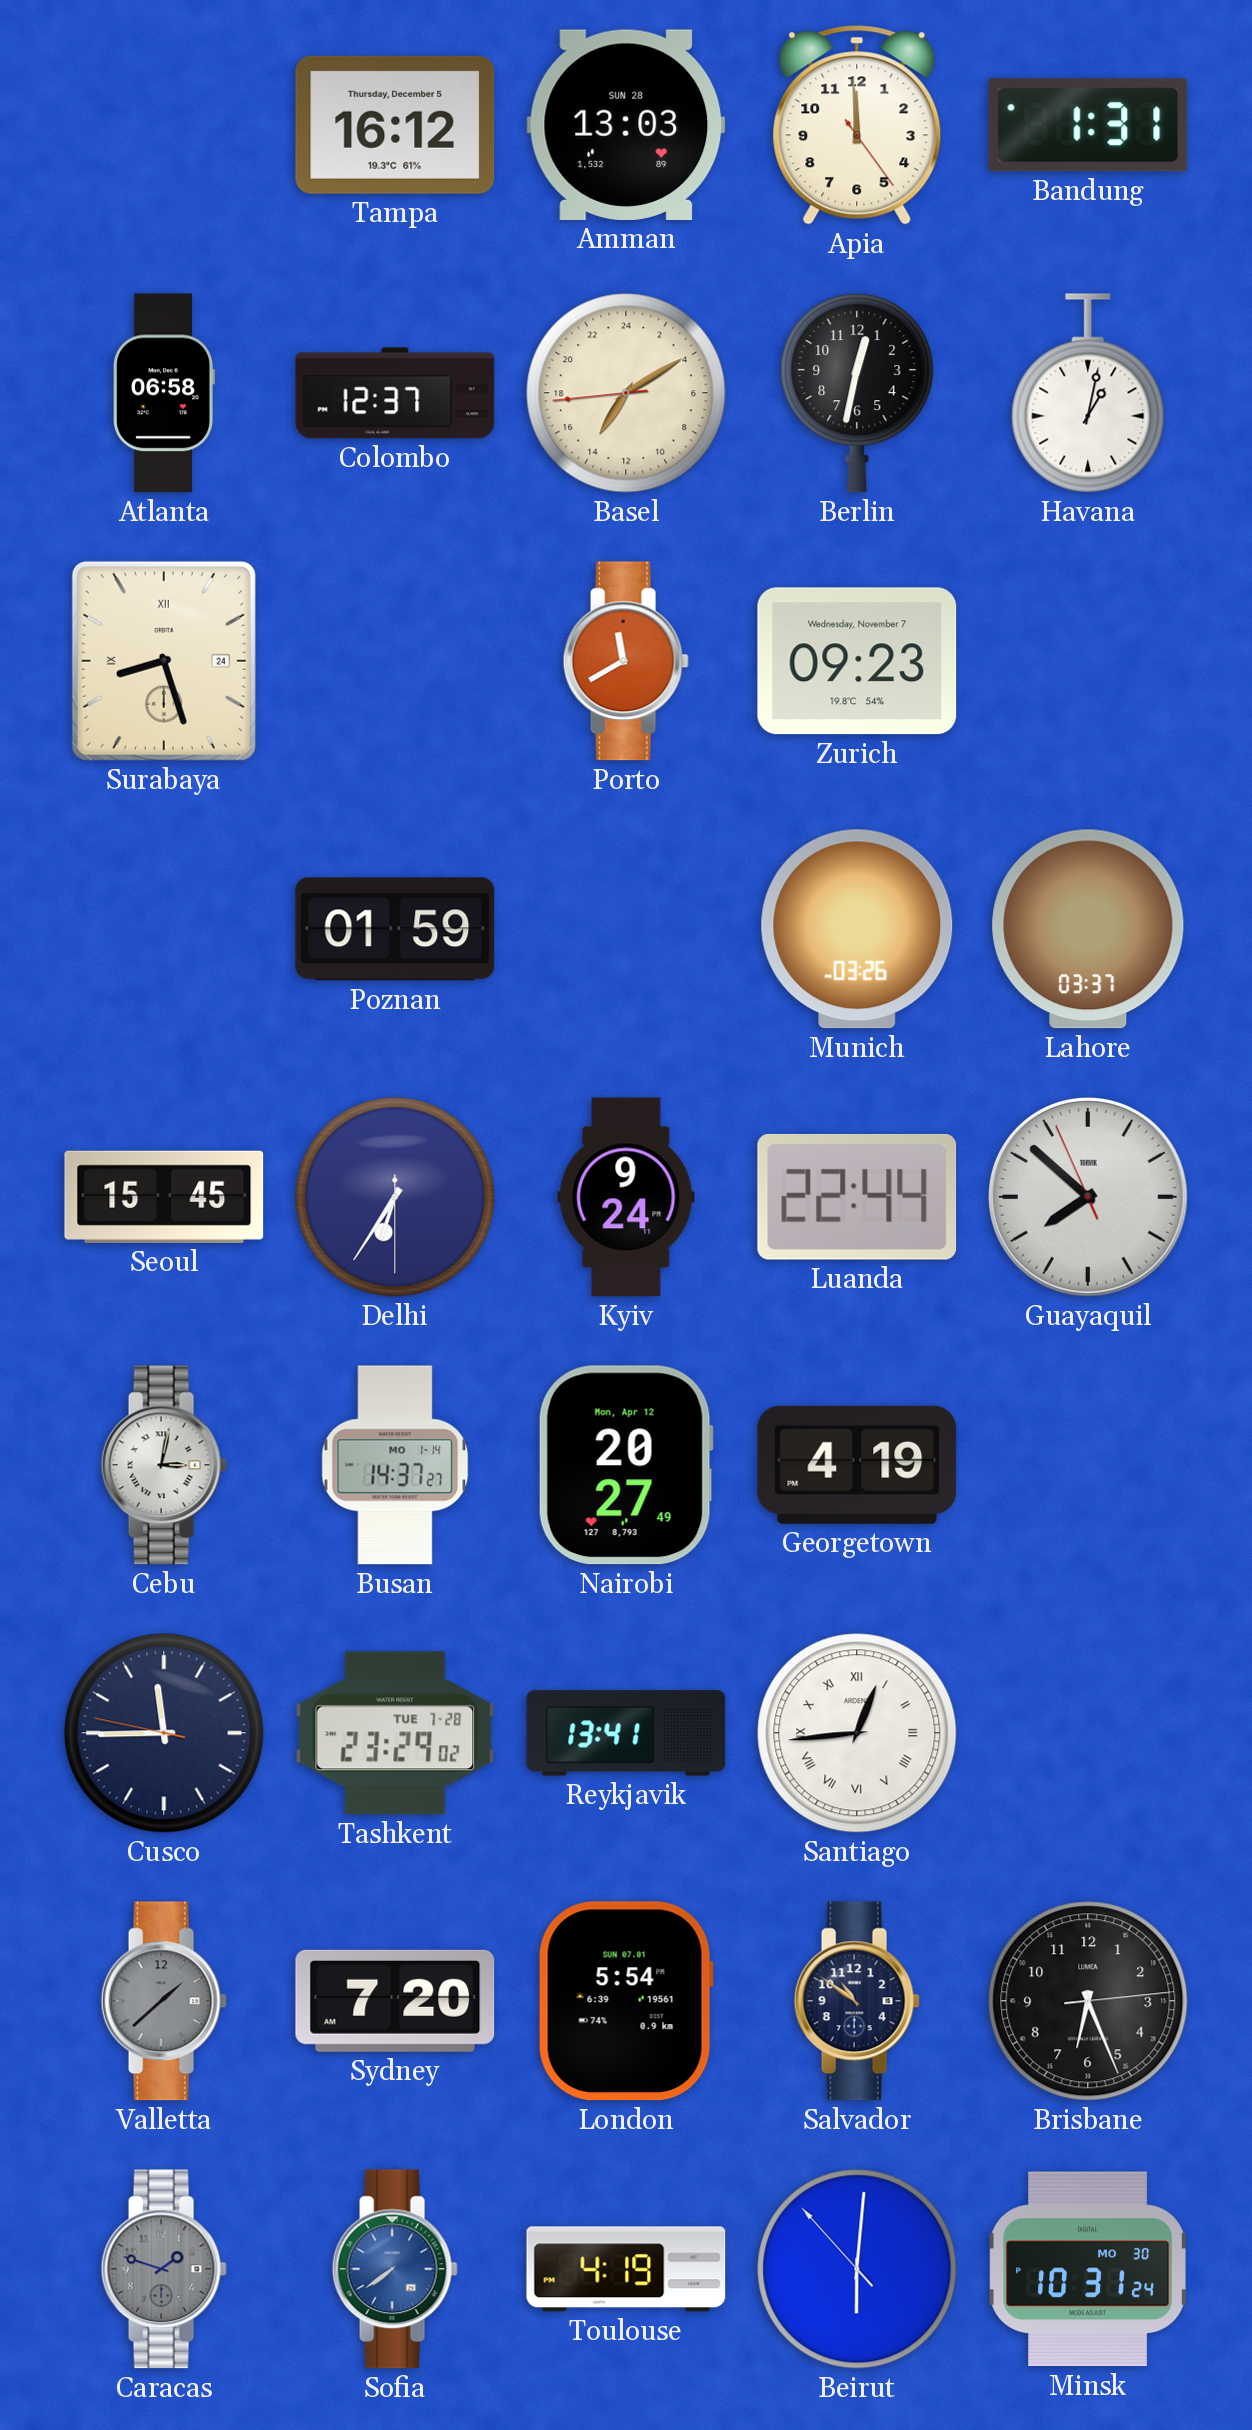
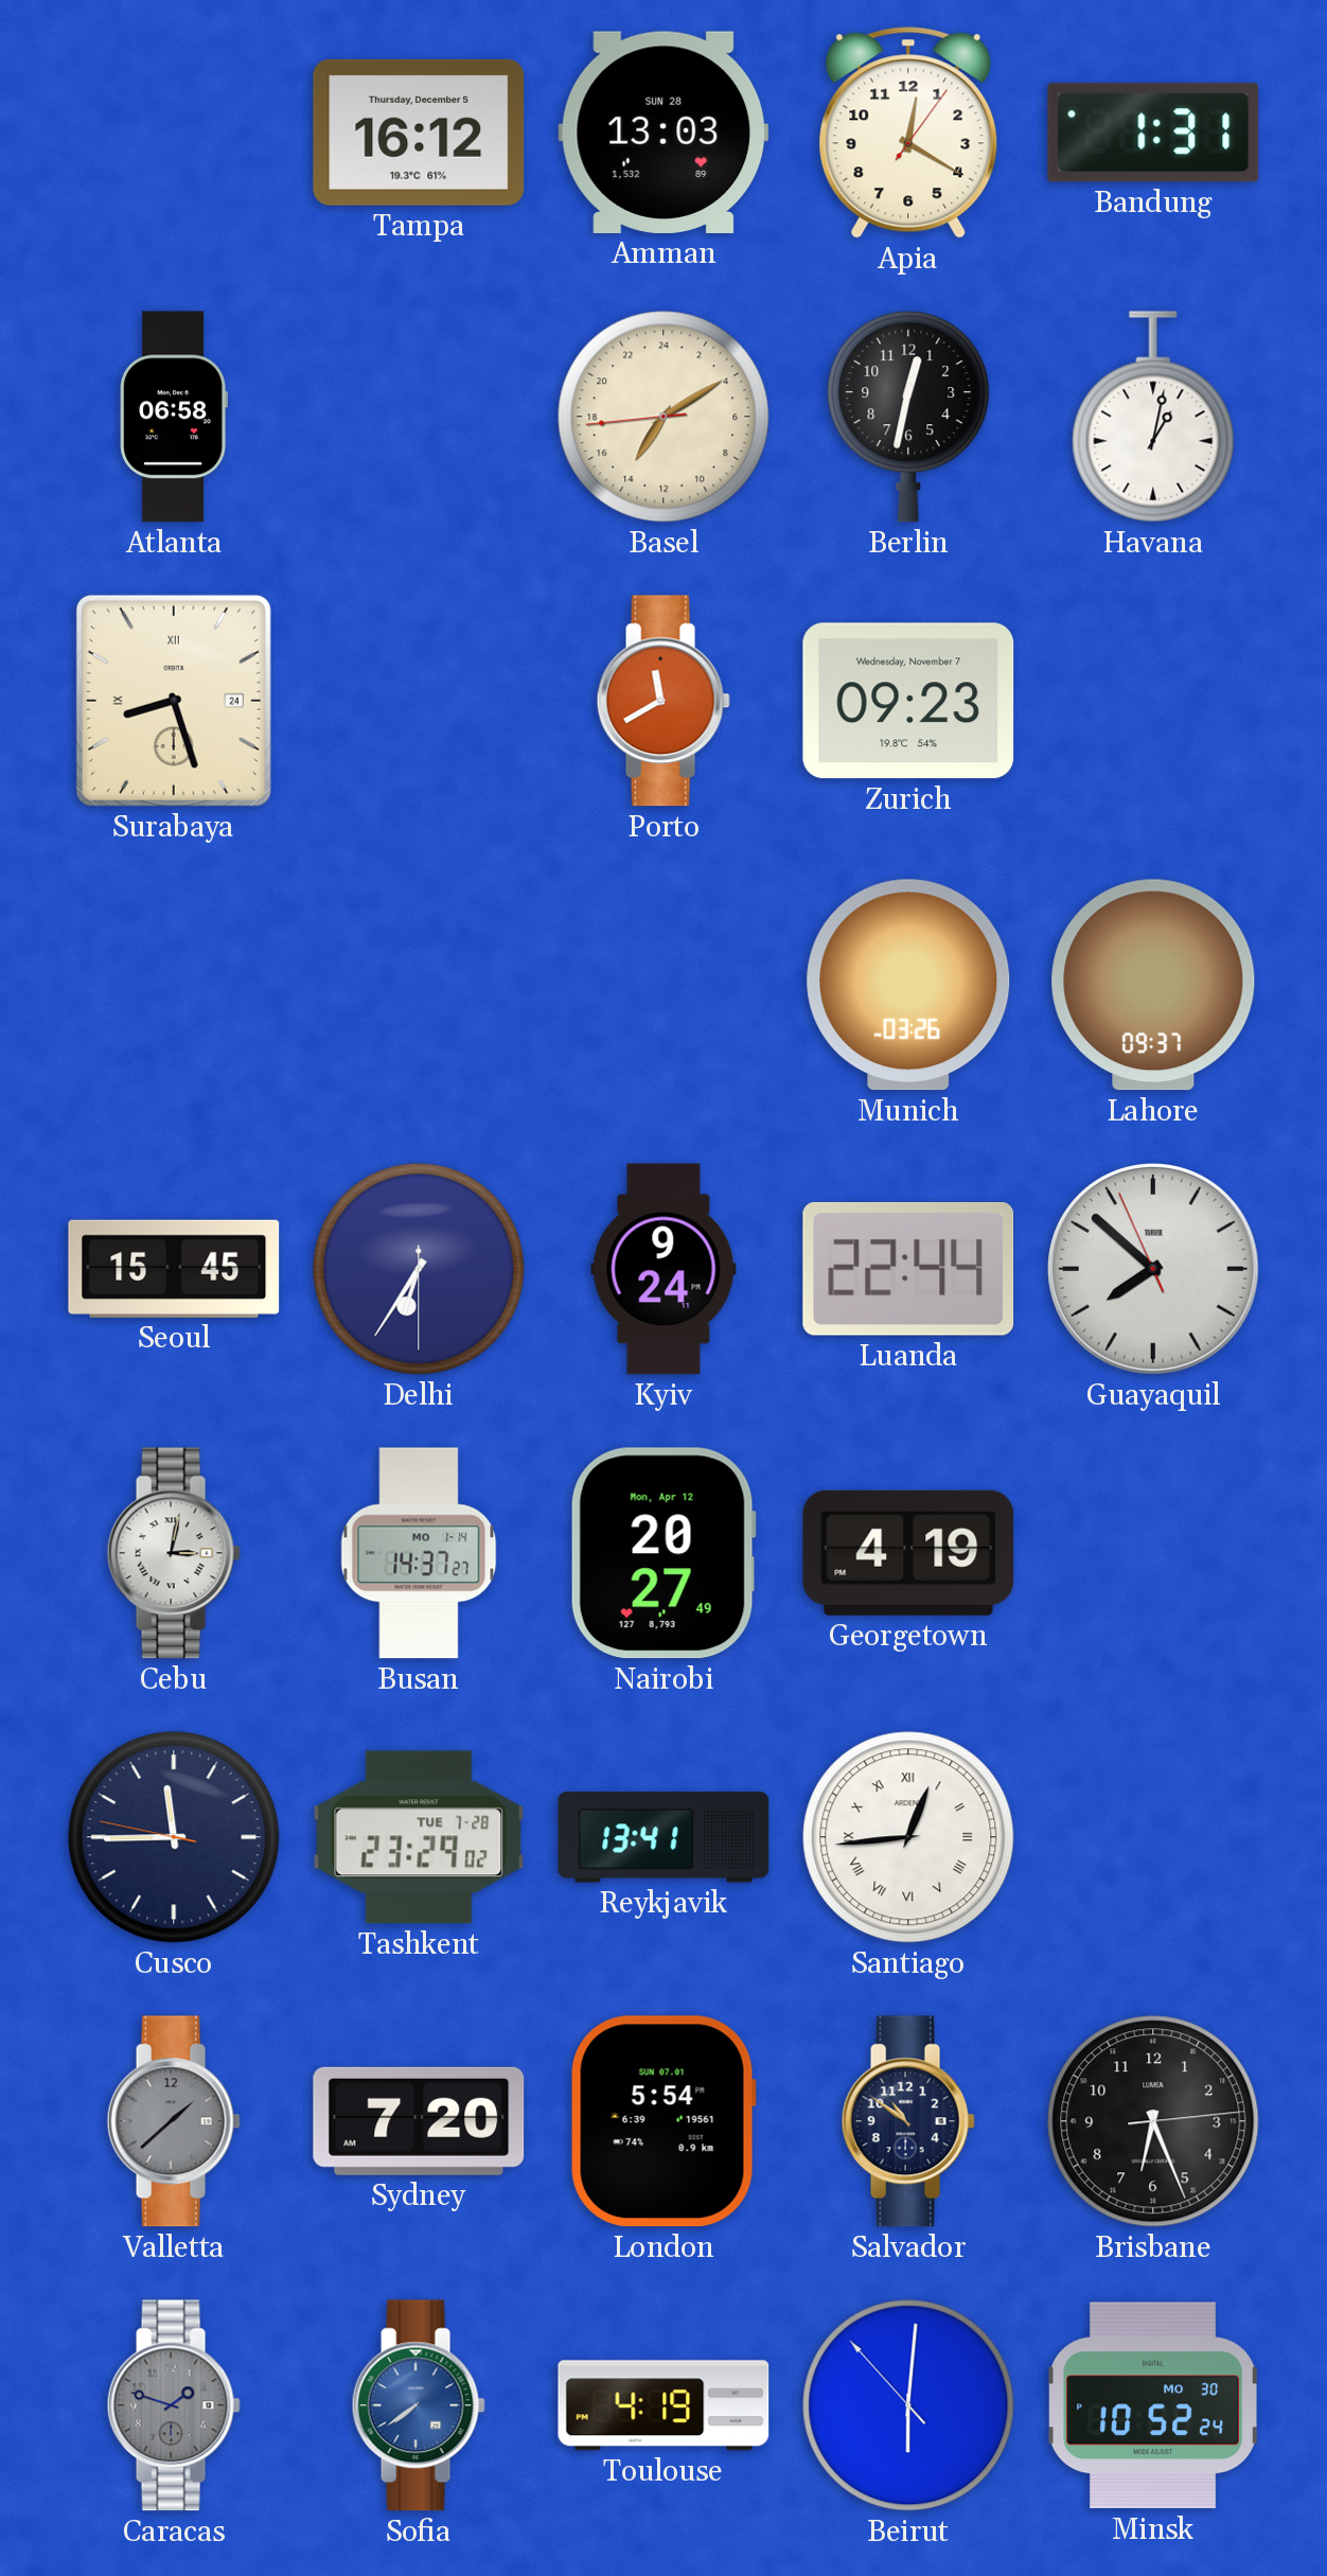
Apia: 11:59 -> 12:20 (908, 133)
Colombo: 12:37 -> none (395, 393)
Poznan: 01:59 -> none (395, 929)
Lahore: 03:37 -> 09:37 (1153, 985)
Minsk: 10:31 -> 10:52 (1153, 2405)
